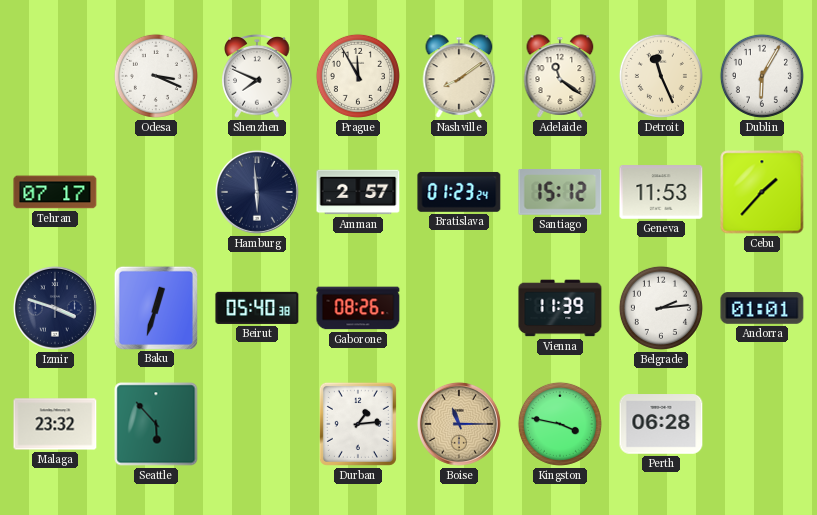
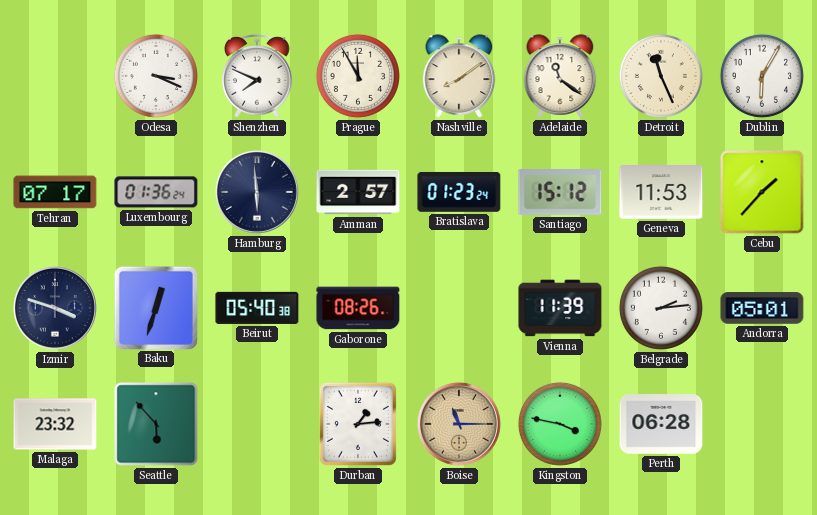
Luxembourg: none -> 01:36 (156, 192)
Andorra: 01:01 -> 05:01 (762, 308)
